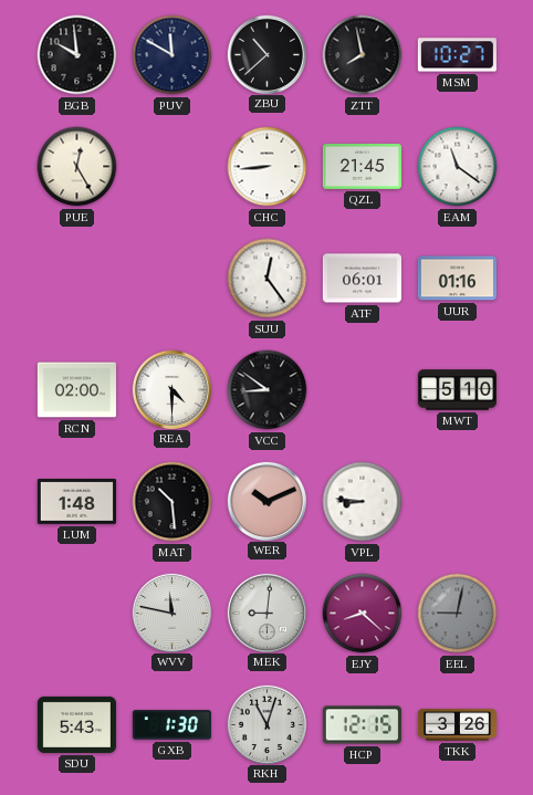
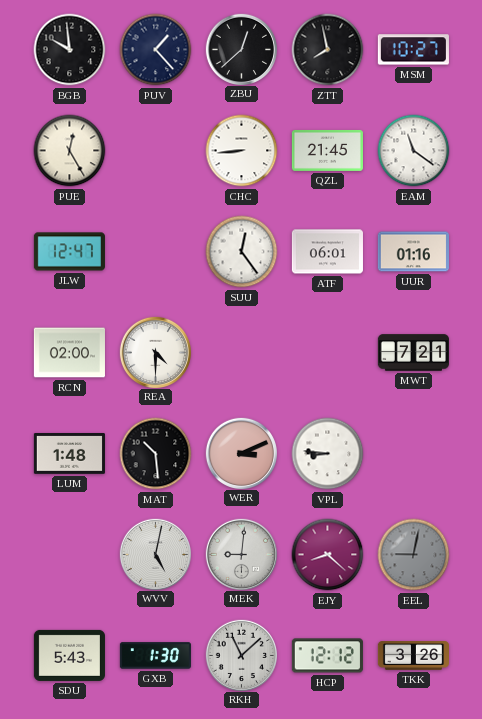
PUV: 11:50 -> 1:23 (156, 50)
ZBU: 10:38 -> 12:38 (241, 49)
JLW: none -> 12:47 (69, 252)
VCC: 8:51 -> none (268, 390)
MWT: 5:10 -> 7:21 (413, 353)
WER: 10:11 -> 3:11 (241, 453)
WVV: 11:47 -> 5:02 (155, 554)
RKH: 11:03 -> 11:08 (241, 655)
HCP: 12:15 -> 12:12 (327, 656)
